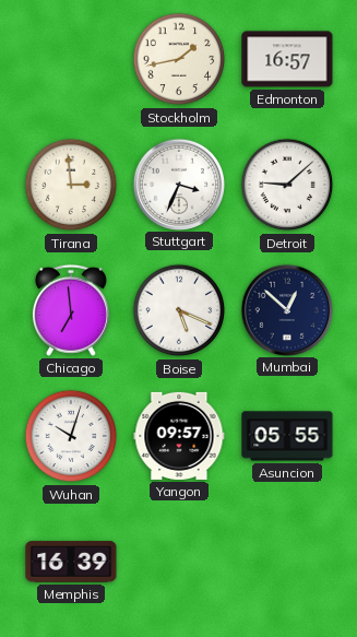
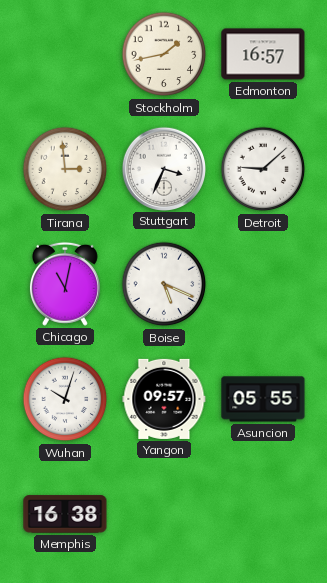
Chicago: 6:59 -> 11:02 (65, 284)
Mumbai: 12:52 -> none (286, 309)
Memphis: 16:39 -> 16:38 (65, 514)
